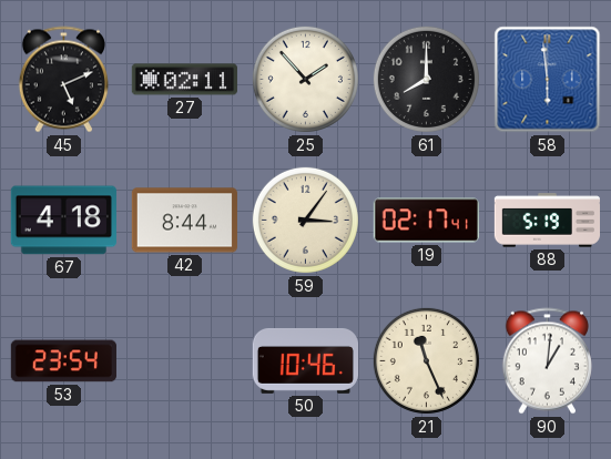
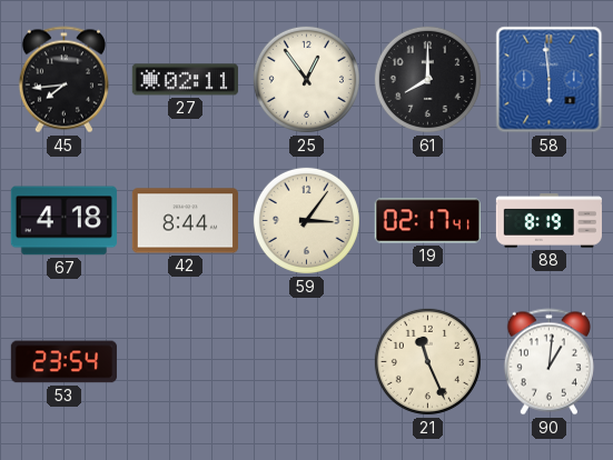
45: 5:11 -> 7:44 (63, 80)
25: 1:53 -> 12:54 (306, 79)
88: 5:19 -> 8:19 (548, 221)
50: 10:46 -> none (305, 360)
